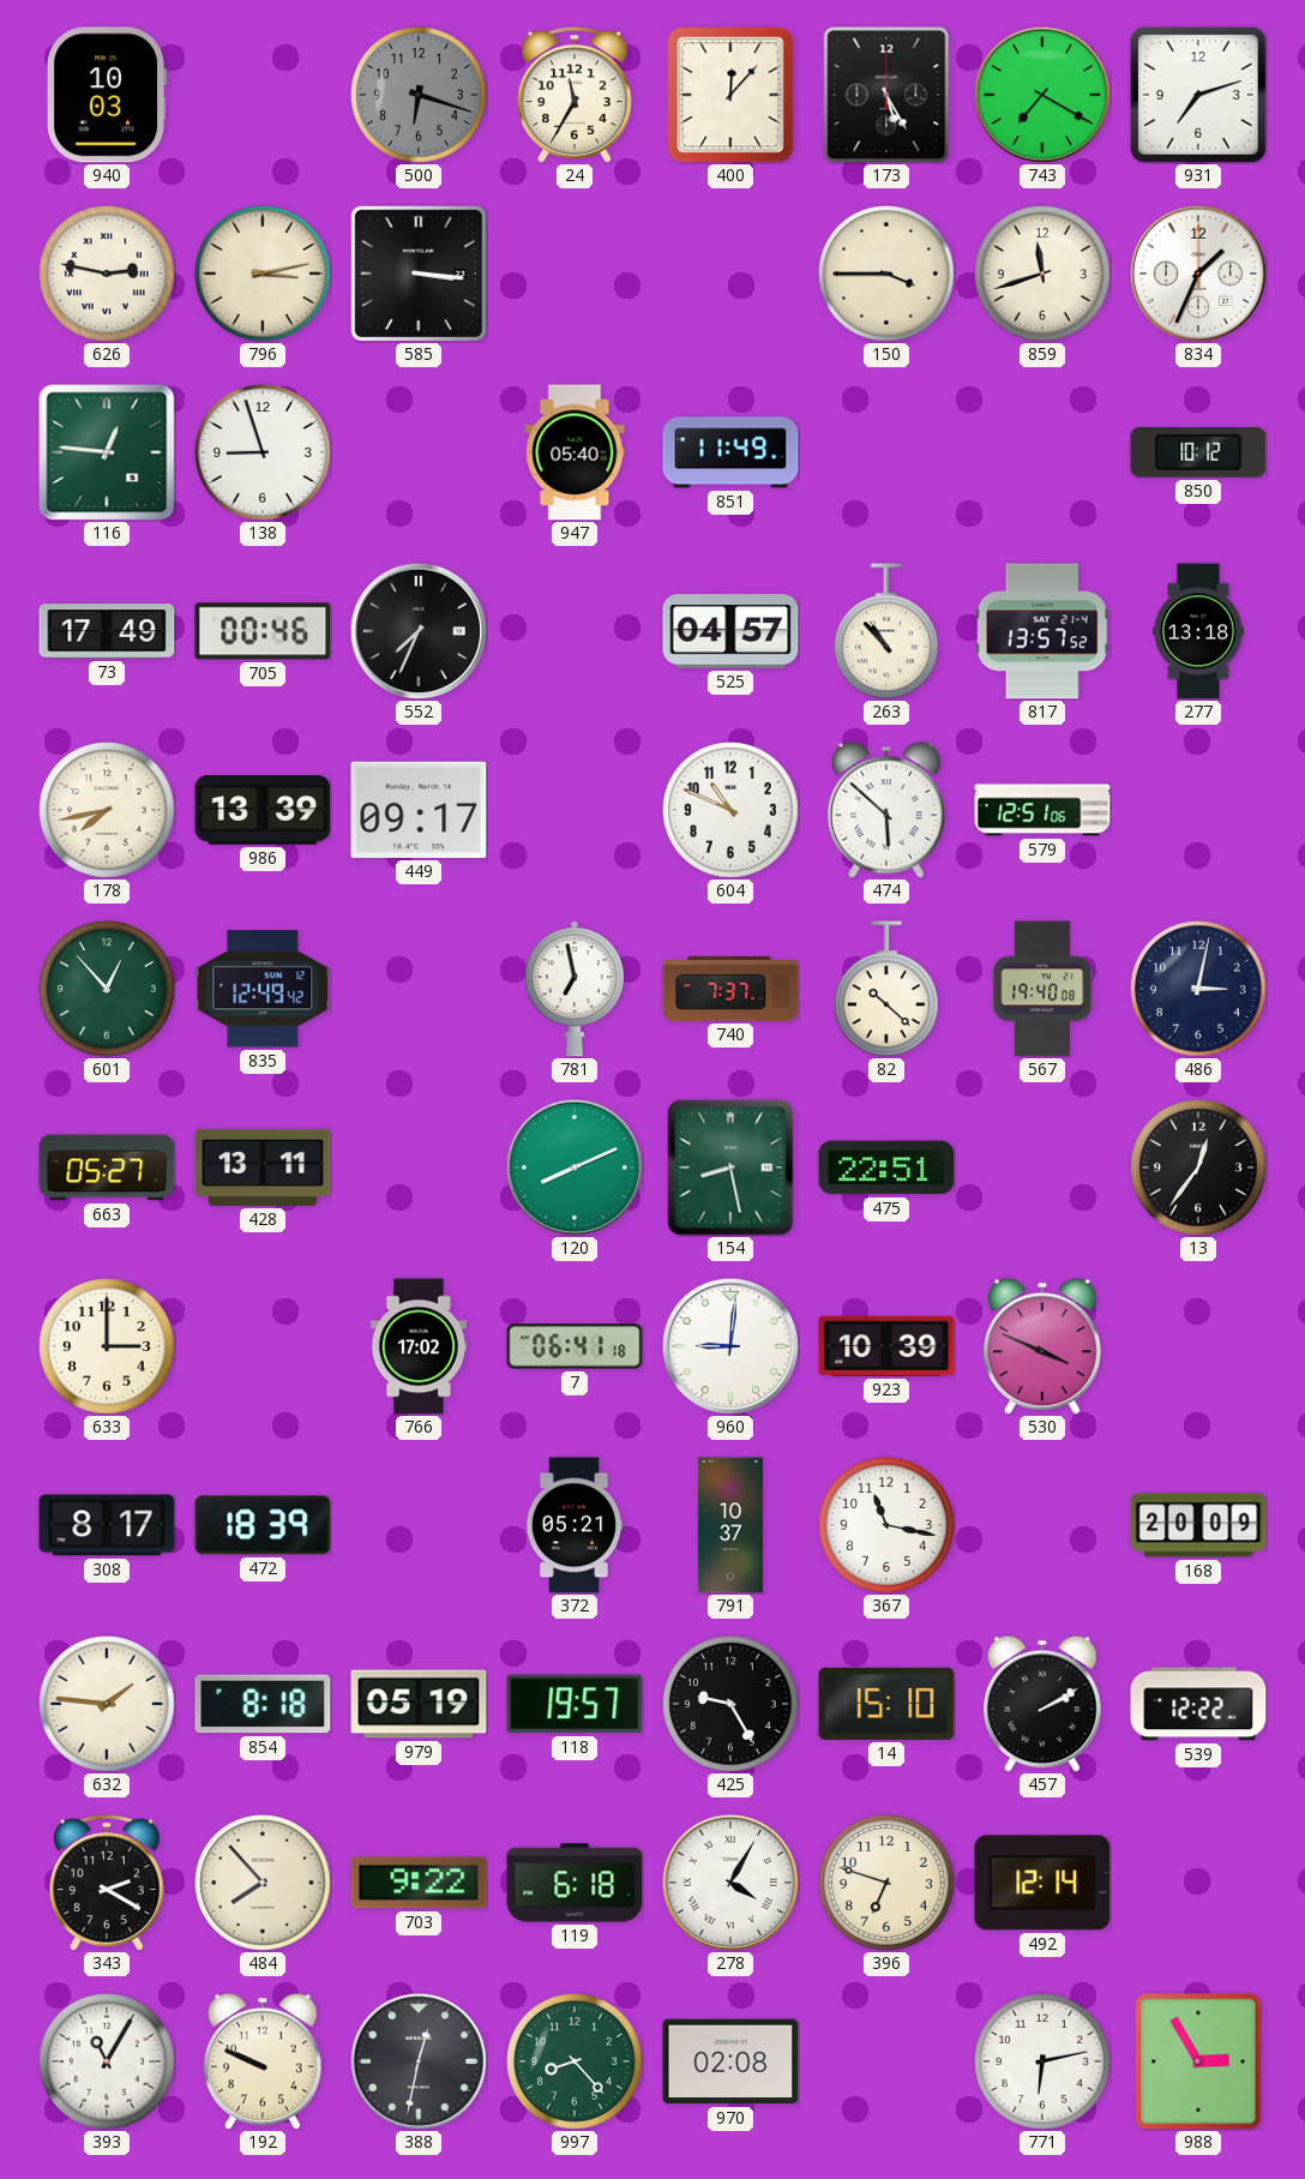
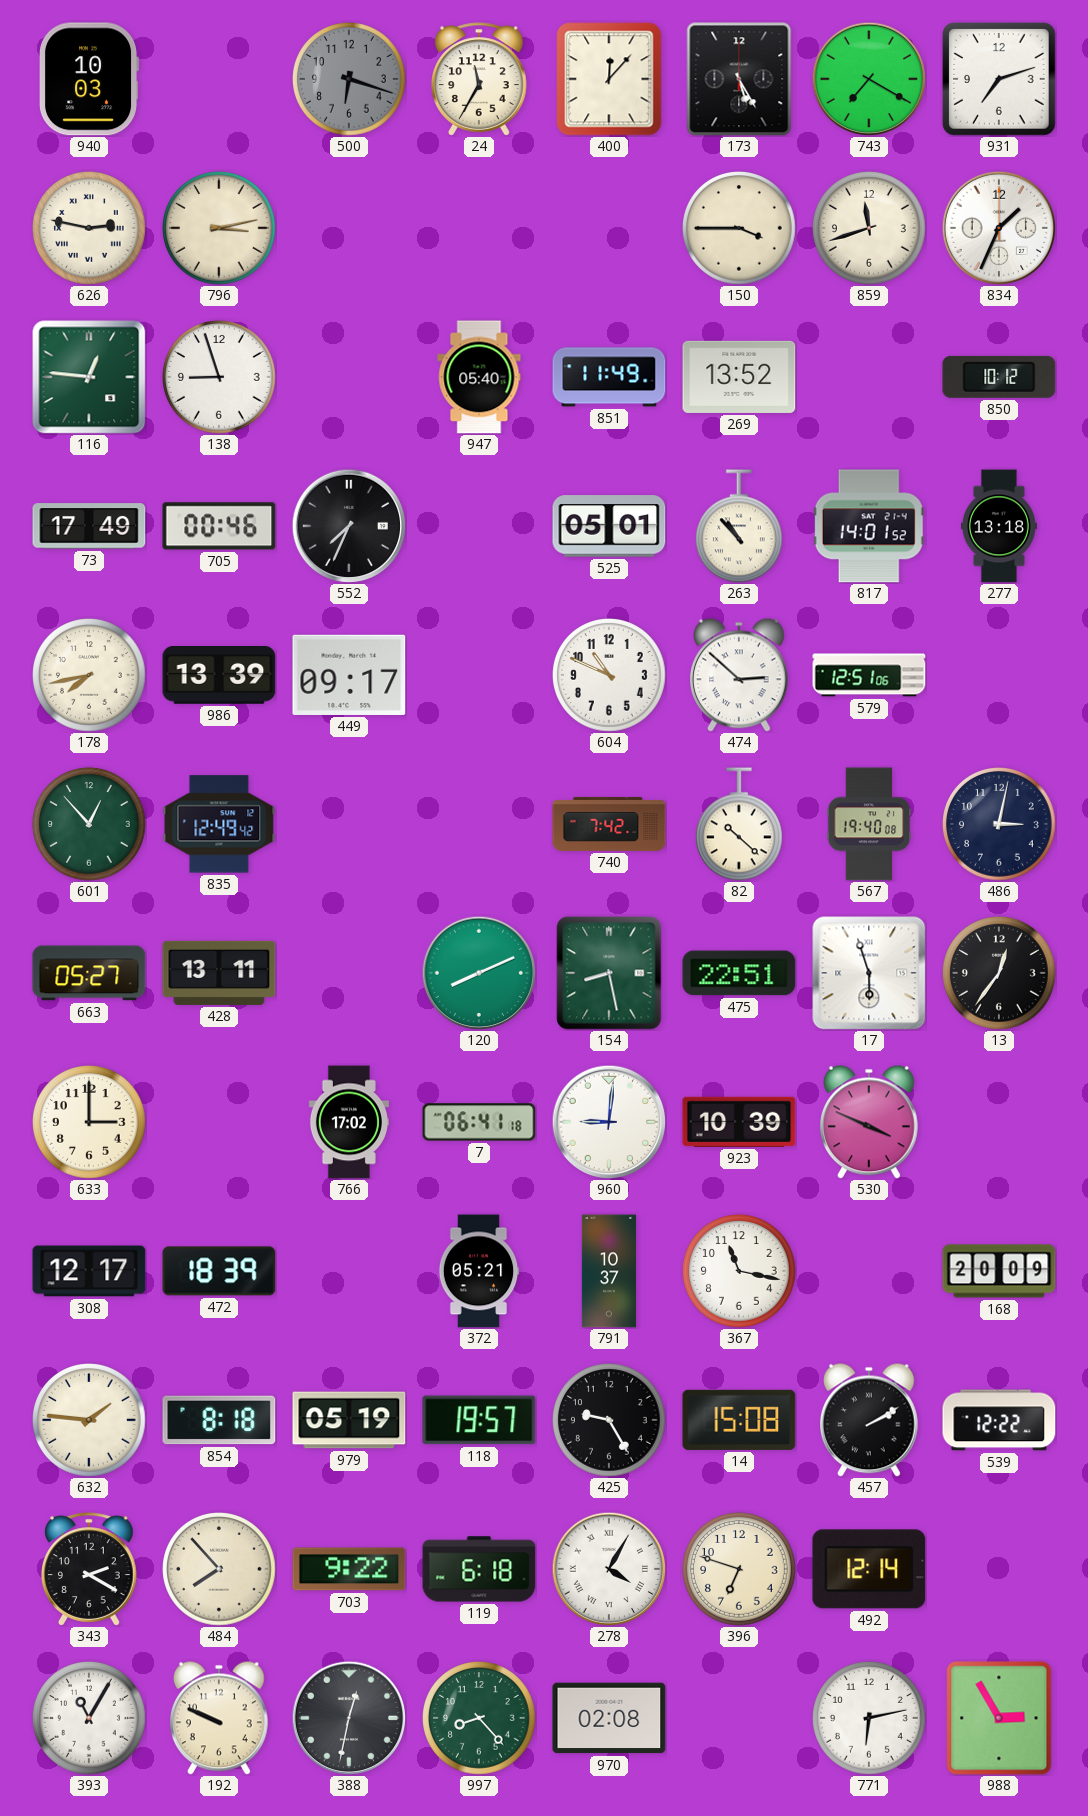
585: 3:16 -> none (419, 274)
269: none -> 13:52 (739, 377)
525: 04:57 -> 05:01 (609, 526)
817: 13:57 -> 14:01 (869, 526)
474: 5:52 -> 2:52 (740, 675)
781: 6:58 -> none (575, 989)
740: 7:37 -> 7:42 (609, 824)
17: none -> 5:57 (869, 973)
308: 8:17 -> 12:17 (89, 1271)
14: 15:10 -> 15:08 (739, 1420)
